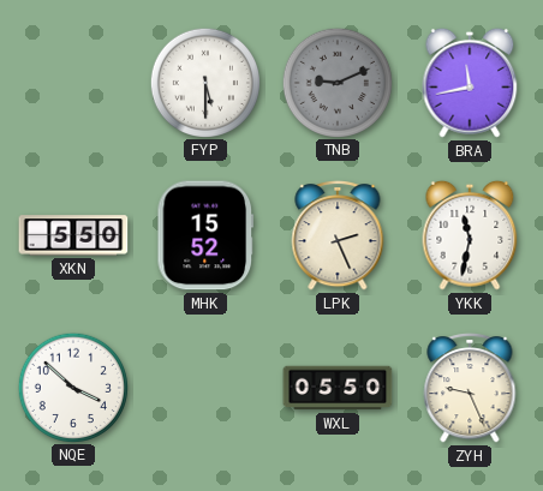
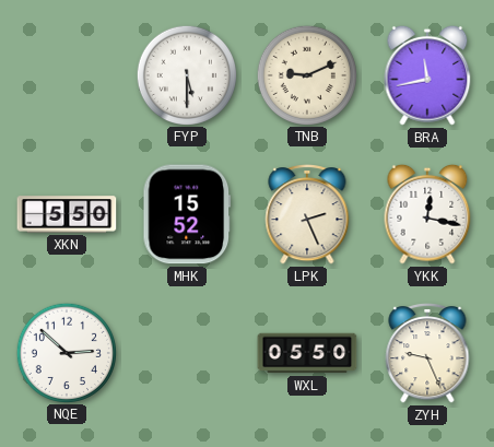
TNB dial: grey -> cream (306, 74)
YKK: 11:32 -> 12:17 (427, 214)
NQE: 3:52 -> 2:52 (66, 352)
